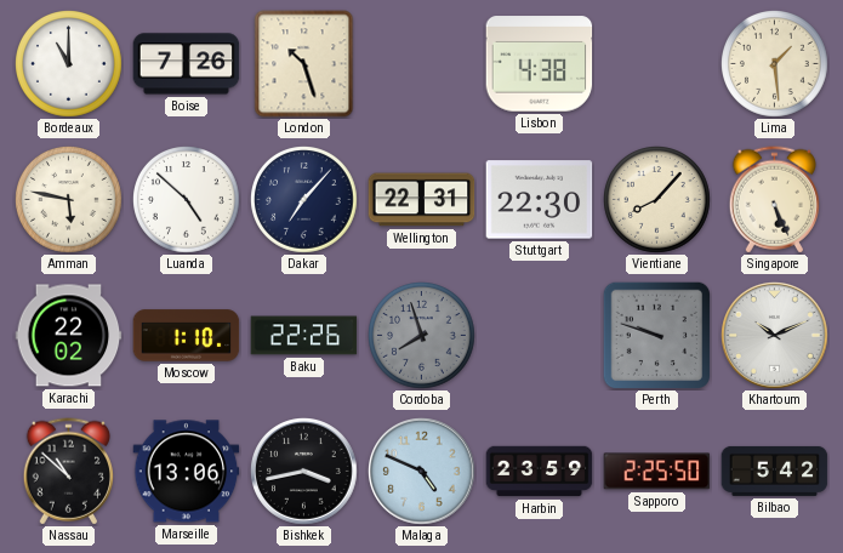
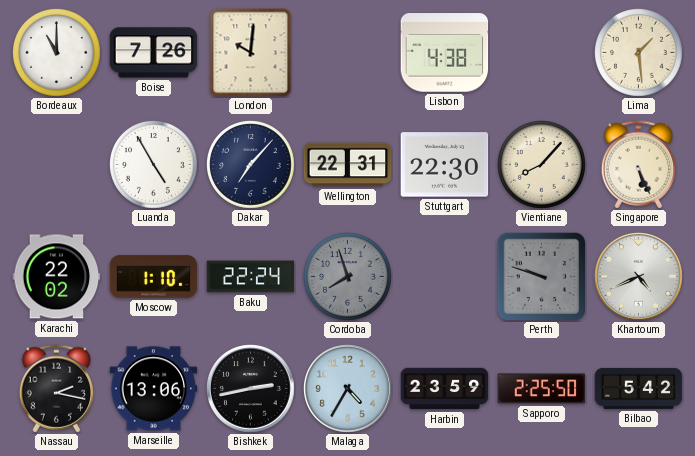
London: 10:27 -> 10:01 (251, 53)
Amman: 5:47 -> none (69, 200)
Luanda: 4:52 -> 4:55 (154, 165)
Baku: 22:26 -> 22:24 (251, 277)
Khartoum: 10:11 -> 4:41 (639, 277)
Nassau: 10:52 -> 2:17 (56, 389)
Bishkek: 3:43 -> 2:43 (251, 389)
Malaga: 4:49 -> 4:35 (348, 389)
